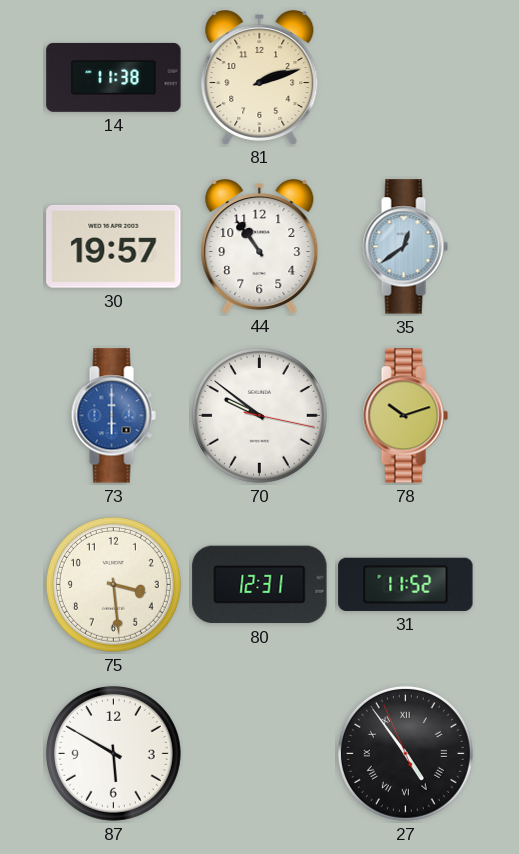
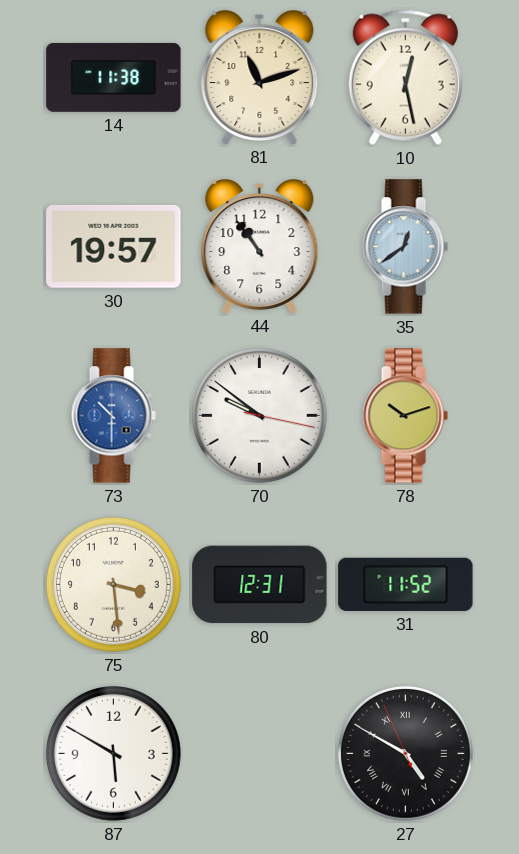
81: 2:12 -> 11:12 (260, 78)
10: none -> 12:28 (405, 77)
73: 6:00 -> 10:30 (113, 416)
27: 4:53 -> 4:49 (405, 753)
